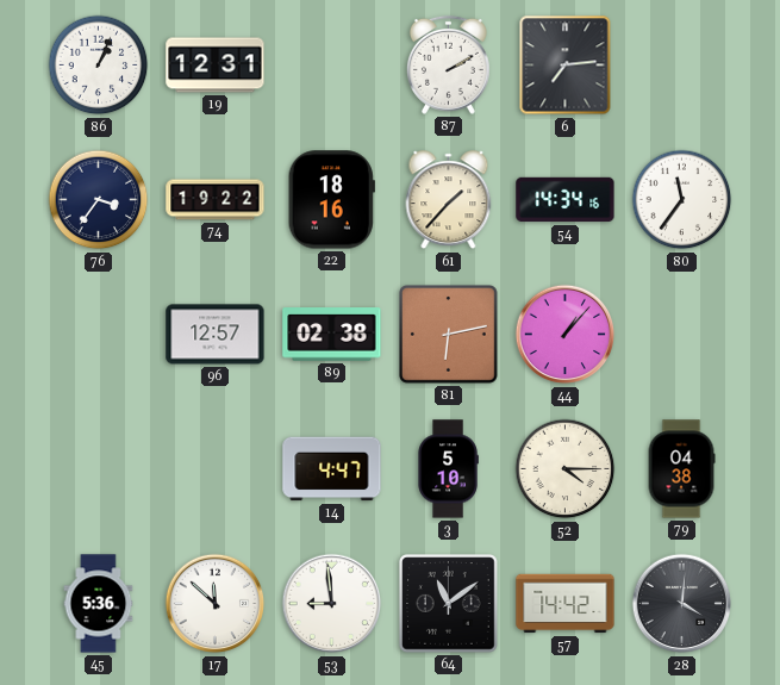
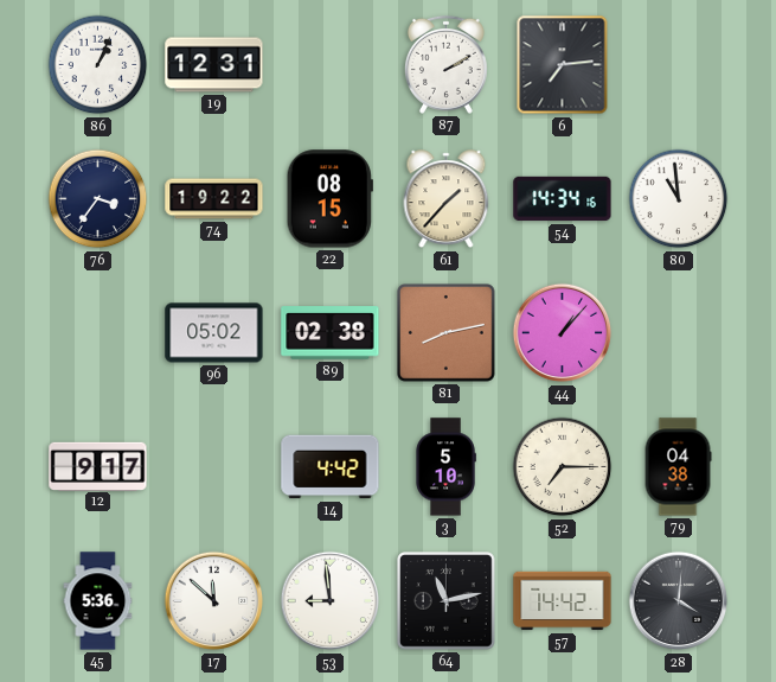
22: 18:16 -> 08:15 (329, 199)
80: 11:36 -> 10:59 (679, 199)
96: 12:57 -> 05:02 (214, 333)
81: 6:13 -> 8:13 (447, 333)
12: none -> 9:17 (98, 466)
14: 4:47 -> 4:42 (331, 467)
52: 4:15 -> 7:15 (563, 467)
64: 11:09 -> 11:13 (447, 601)
